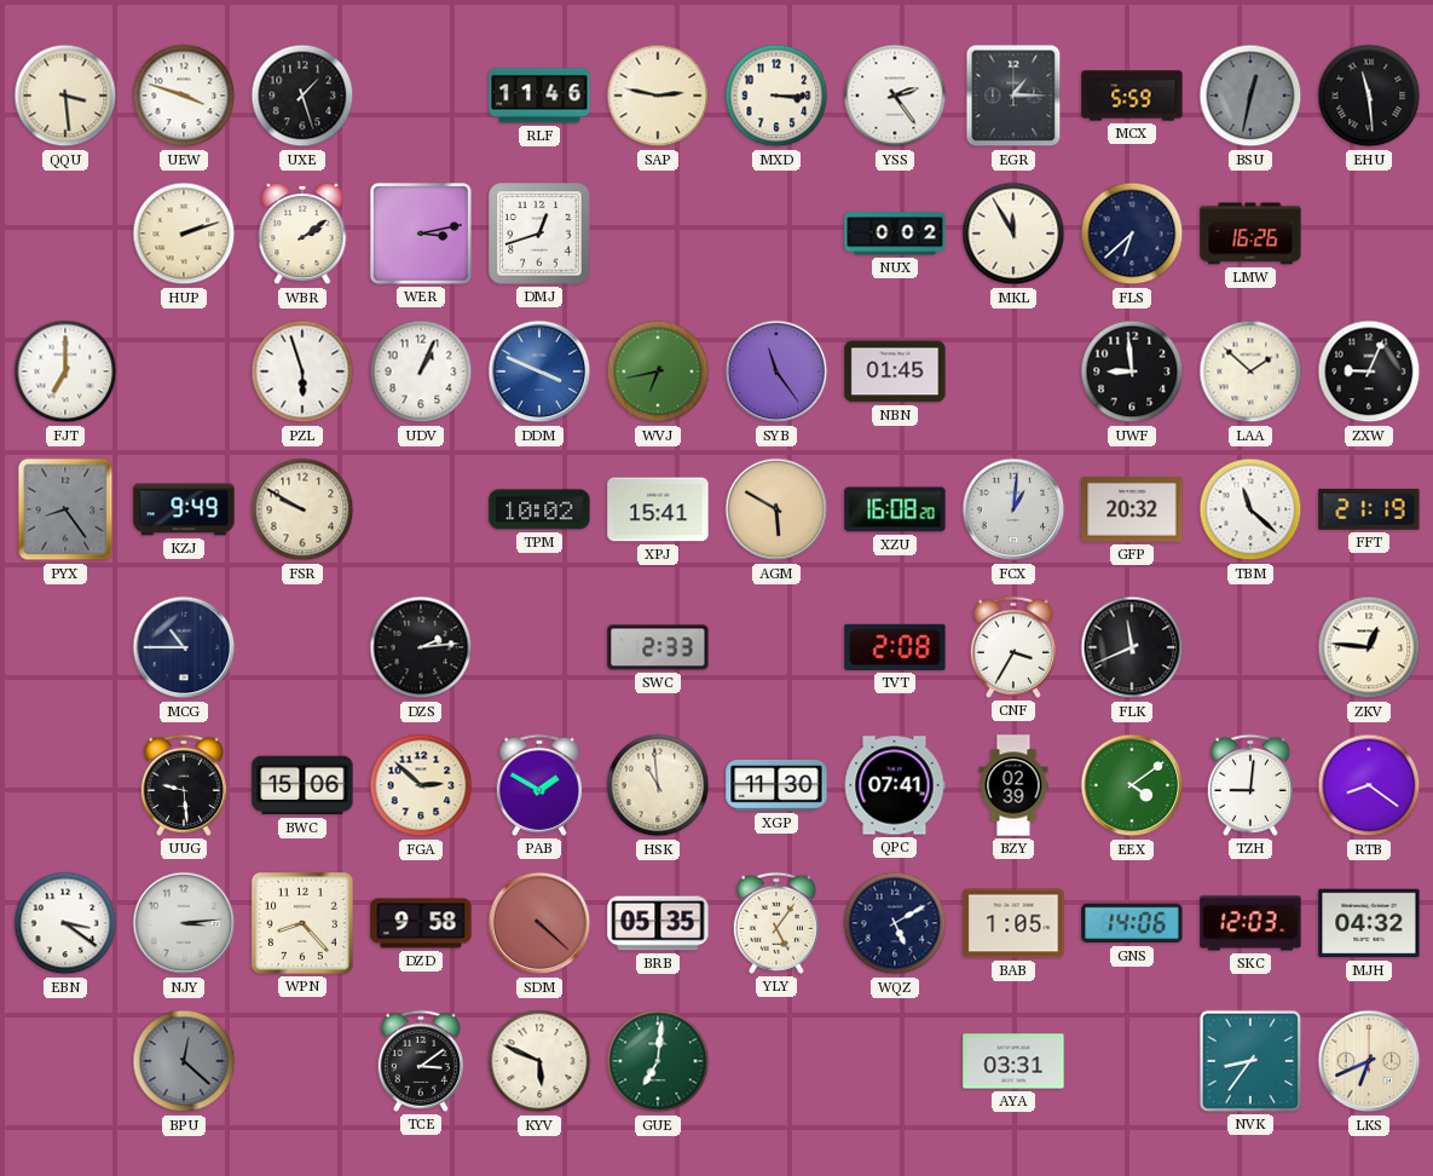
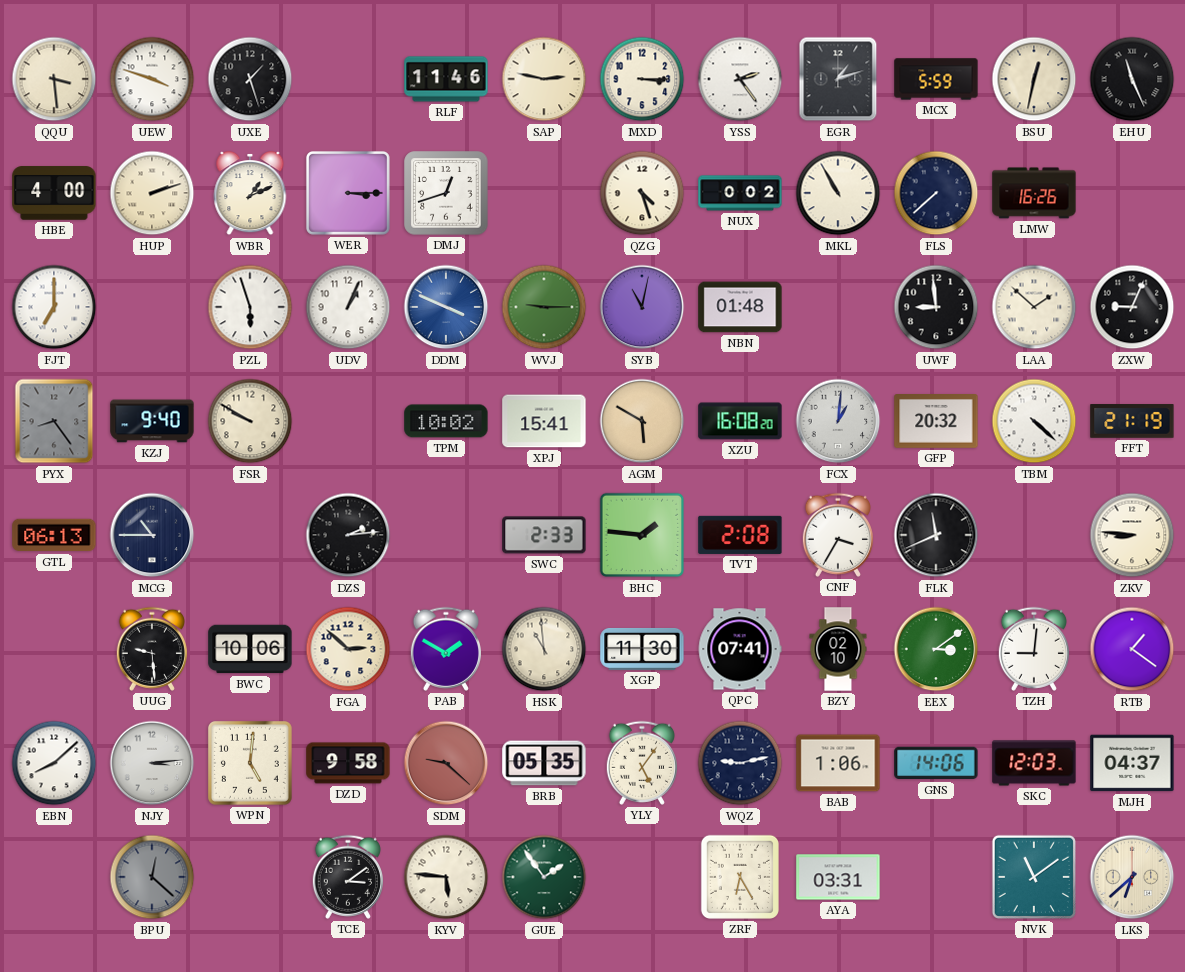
EGR: 1:15 -> 1:12 (838, 79)
BSU dial: grey -> cream (1034, 79)
EHU: 11:29 -> 11:26 (1132, 79)
HBE: none -> 4:00 (54, 193)
WBR: 2:09 -> 1:11 (250, 194)
WER: 3:13 -> 3:15 (348, 193)
QZG: none -> 4:27 (642, 193)
MKL: 11:55 -> 10:55 (838, 193)
FLS: 6:38 -> 7:38 (936, 193)
WVJ: 6:43 -> 9:15 (544, 307)
SYB: 11:24 -> 11:02 (642, 307)
NBN: 01:45 -> 01:48 (740, 307)
KZJ: 9:49 -> 9:40 (152, 421)
TBM: 11:22 -> 4:22 (1034, 421)
GTL: none -> 06:13 (54, 535)
BHC: none -> 1:46 (642, 535)
ZKV: 12:46 -> 8:46 (1132, 535)
BWC: 15:06 -> 10:06 (250, 649)
BZY: 02:39 -> 02:10 (838, 649)
EEX: 4:09 -> 3:09 (936, 649)
RTB: 8:21 -> 1:21 (1132, 649)
EBN: 3:21 -> 8:08 (54, 763)
WPN: 8:23 -> 5:01 (250, 763)
SDM: 4:22 -> 9:22 (446, 763)
WQZ: 5:10 -> 9:13 (740, 763)
BAB: 1:05 -> 1:06 (838, 763)
MJH: 04:32 -> 04:37 (1132, 763)
KYV: 5:49 -> 5:46 (446, 877)
GUE: 7:01 -> 1:54 (544, 877)
ZRF: none -> 6:25 (740, 877)
NVK: 8:36 -> 11:09 (1034, 877)
LKS: 6:41 -> 6:38 (1132, 877)
